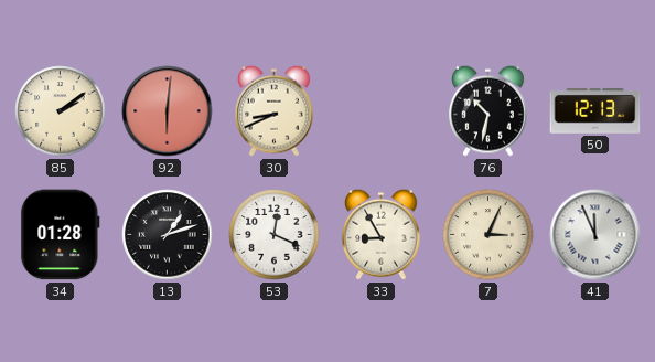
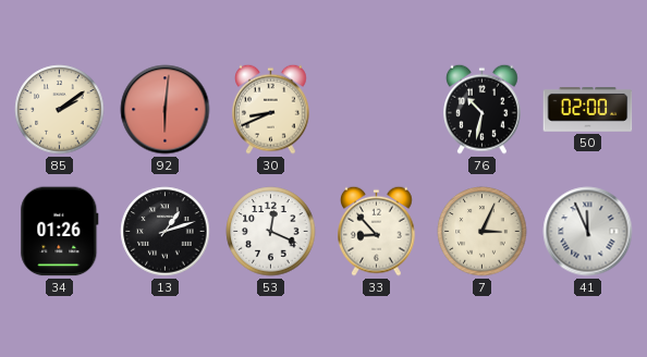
50: 12:13 -> 02:00 (588, 110)
34: 01:28 -> 01:26 (60, 232)
33: 8:55 -> 8:53 (377, 231)
